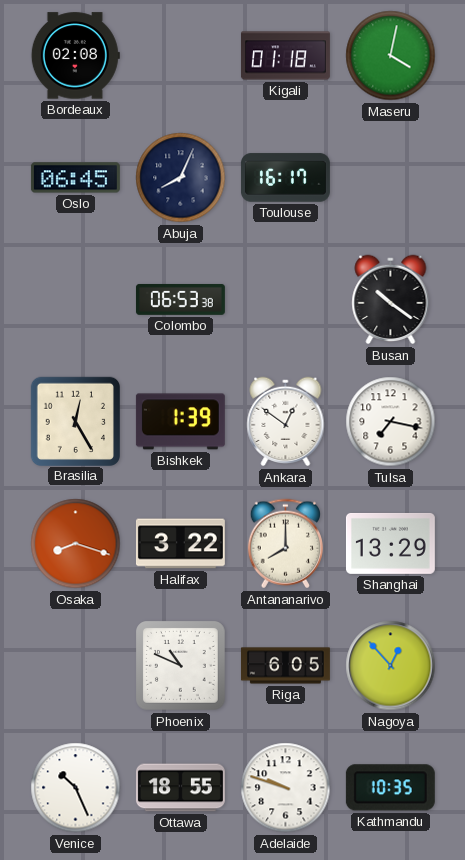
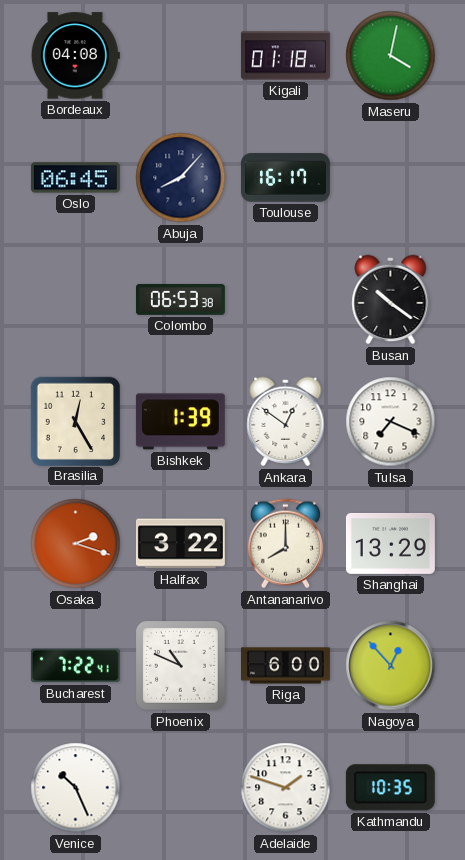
Bordeaux: 02:08 -> 04:08 (75, 56)
Abuja: 8:04 -> 8:07 (181, 178)
Tulsa: 7:17 -> 7:19 (391, 422)
Osaka: 8:18 -> 2:18 (76, 544)
Bucharest: none -> 7:22 (75, 666)
Riga: 6:05 -> 6:00 (285, 666)
Ottawa: 18:55 -> none (180, 788)
Adelaide: 9:48 -> 1:48 (286, 788)
